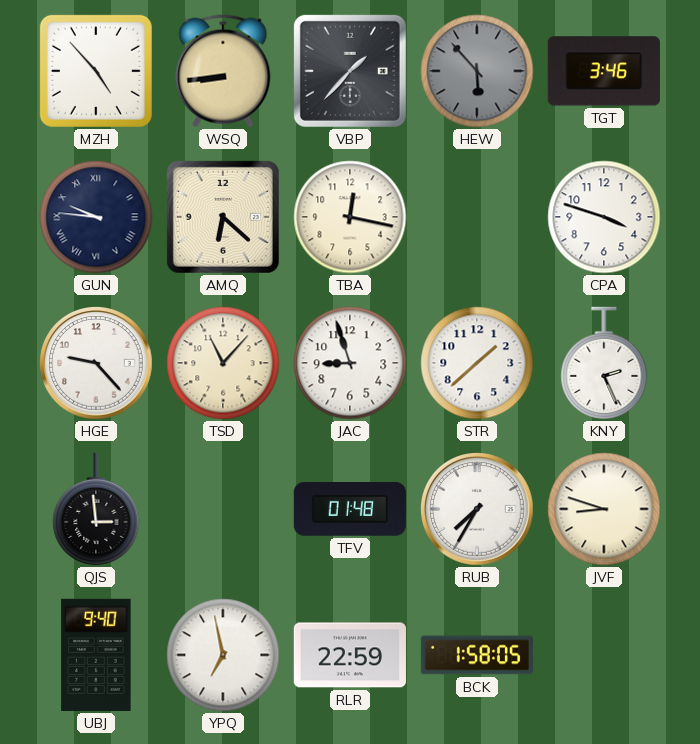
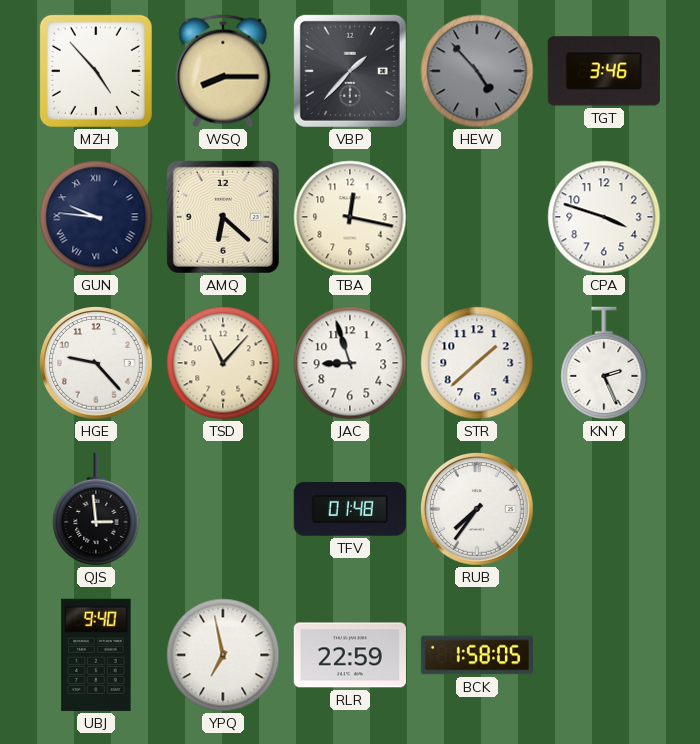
WSQ: 8:44 -> 8:15 (223, 71)
HEW: 5:53 -> 4:53 (477, 71)
RUB: 7:35 -> 7:36 (477, 509)
JVF: 8:48 -> none (604, 509)
